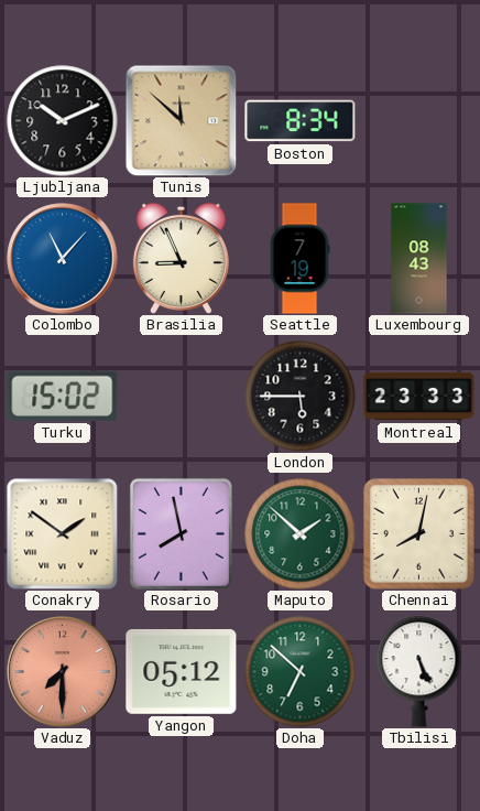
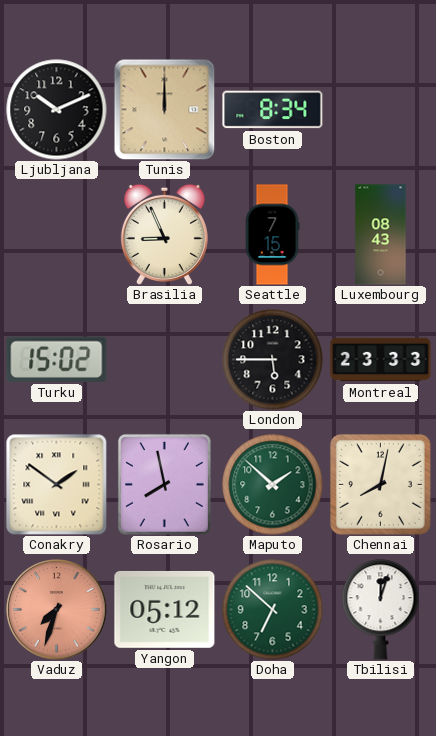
Tunis: 11:52 -> 12:00 (164, 109)
Colombo: 11:07 -> none (63, 259)
Seattle: 7:19 -> 7:15 (272, 235)
Vaduz: 7:30 -> 7:33 (57, 610)
Tbilisi: 5:26 -> 12:03 (381, 610)
